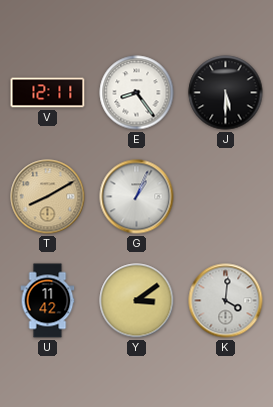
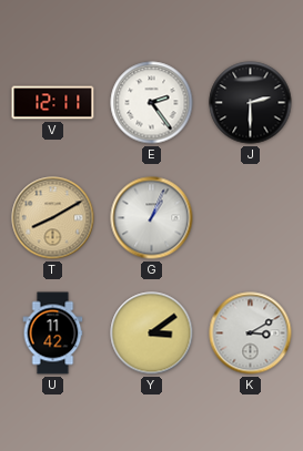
E: 8:24 -> 2:24 (152, 103)
J: 5:30 -> 2:30 (251, 103)
K: 4:01 -> 3:10 (251, 334)
